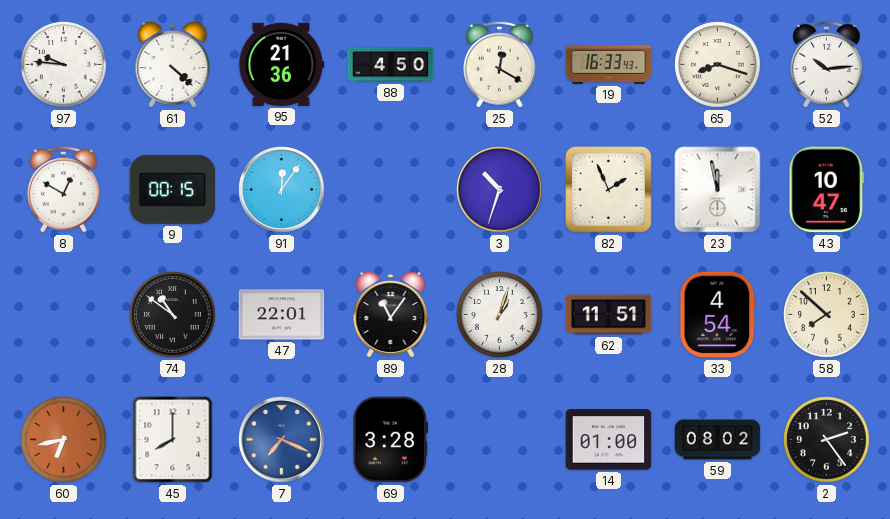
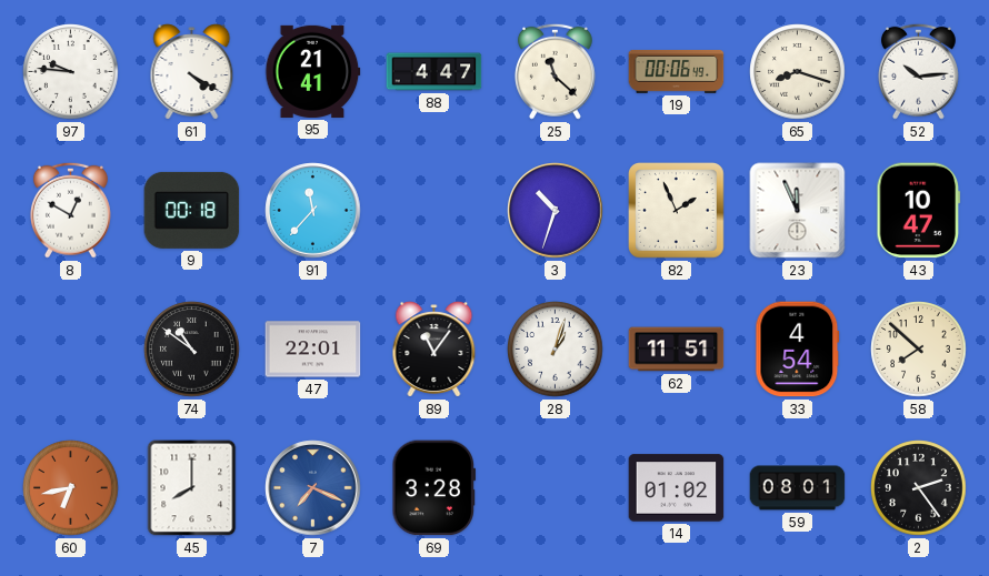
61: 4:22 -> 4:20 (192, 72)
95: 21:36 -> 21:41 (313, 71)
88: 4:50 -> 4:47 (434, 72)
25: 12:20 -> 11:22 (555, 71)
19: 16:33 -> 00:06 (677, 71)
9: 00:15 -> 00:18 (192, 210)
91: 12:06 -> 11:37 (313, 211)
23: 11:58 -> 11:56 (798, 211)
14: 01:00 -> 01:02 (677, 488)
59: 08:02 -> 08:01 (798, 488)
